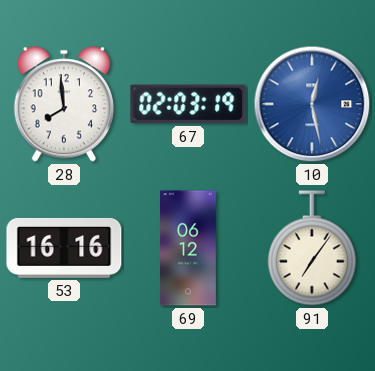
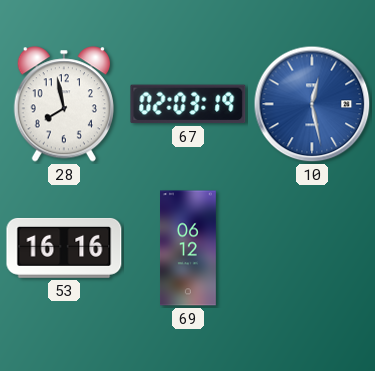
28: 7:59 -> 7:58 (63, 104)
91: 7:06 -> none (312, 248)
